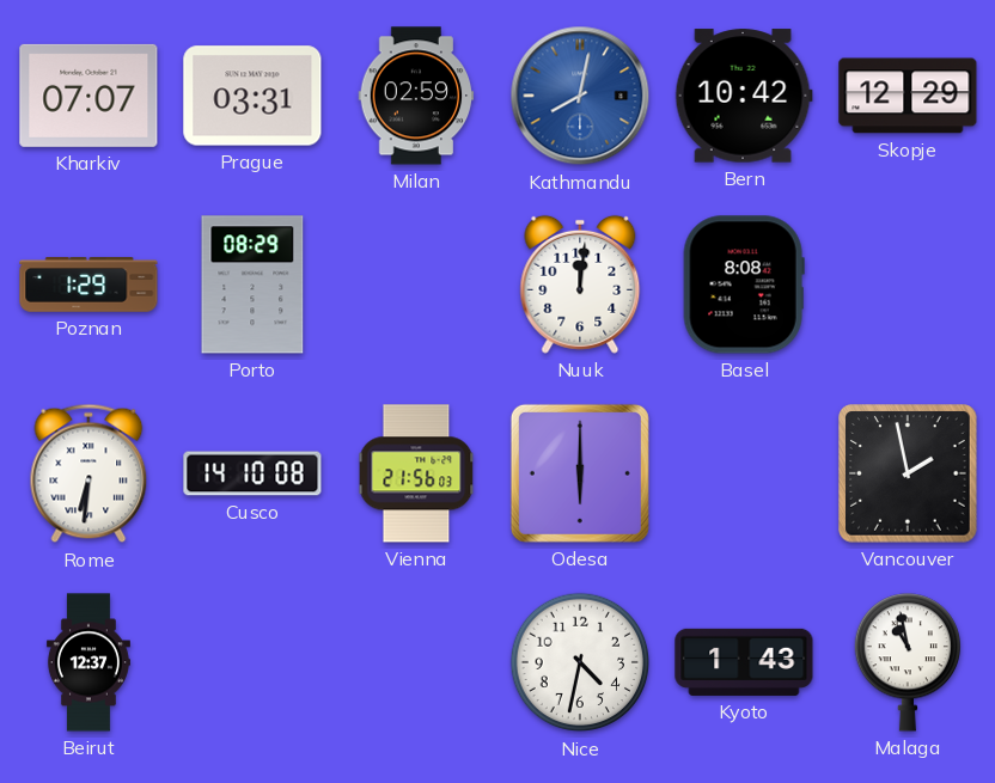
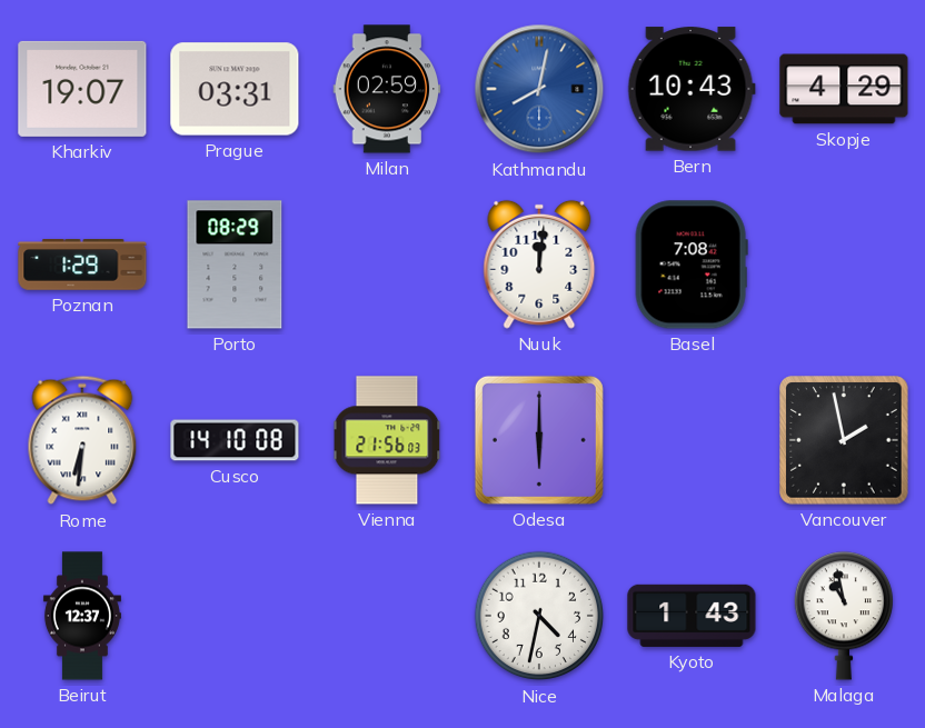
Kharkiv: 07:07 -> 19:07 (82, 89)
Bern: 10:42 -> 10:43 (692, 89)
Skopje: 12:29 -> 4:29 (844, 89)
Basel: 8:08 -> 7:08 (692, 265)
